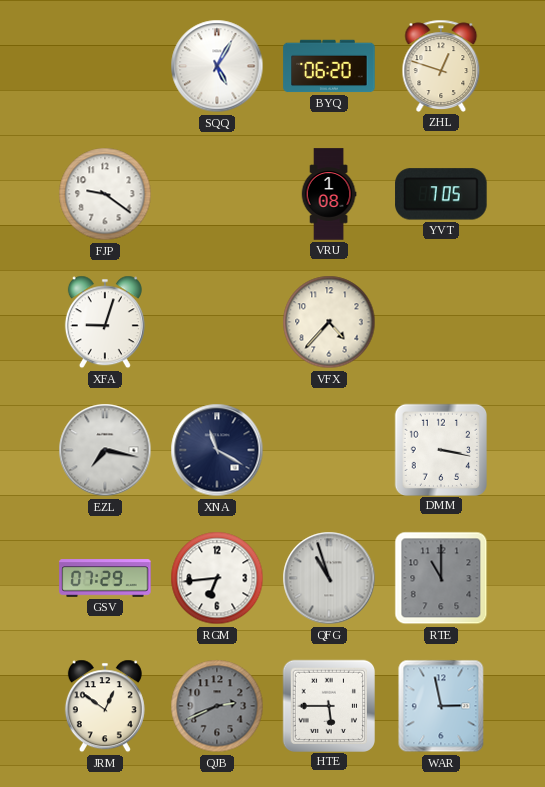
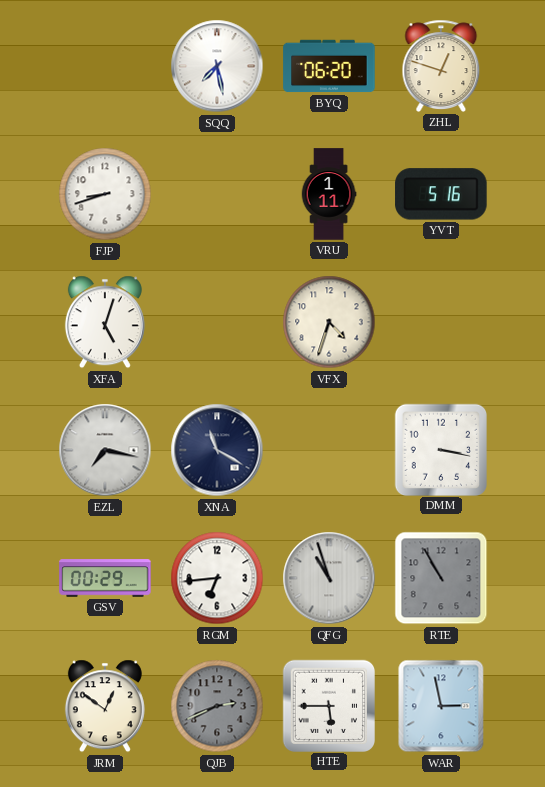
SQQ: 5:05 -> 7:28 (217, 66)
FJP: 9:21 -> 8:42 (105, 194)
VRU: 1:08 -> 1:11 (329, 194)
YVT: 7:05 -> 5:16 (441, 194)
XFA: 9:03 -> 5:03 (105, 322)
VFX: 4:37 -> 4:33 (329, 322)
GSV: 07:29 -> 00:29 (105, 578)
RTE: 11:00 -> 10:55 (441, 578)
